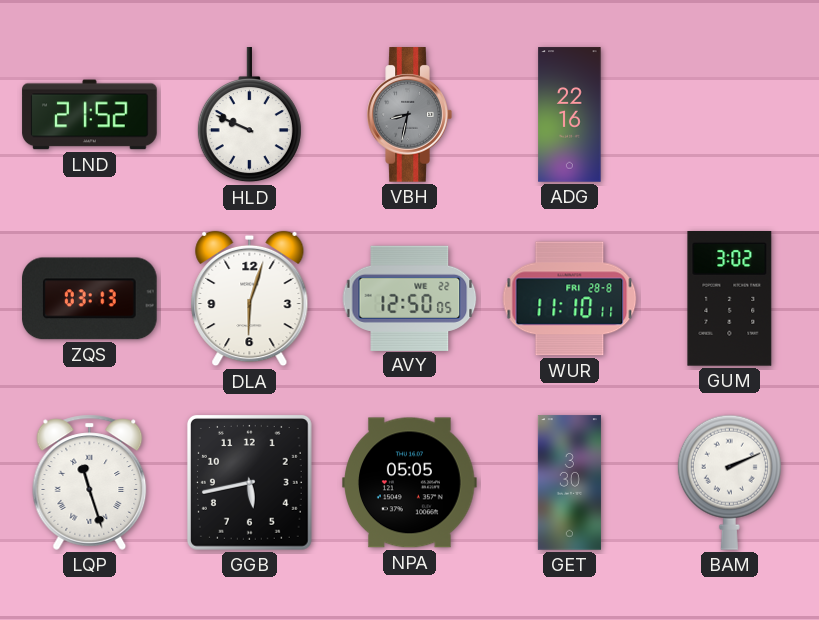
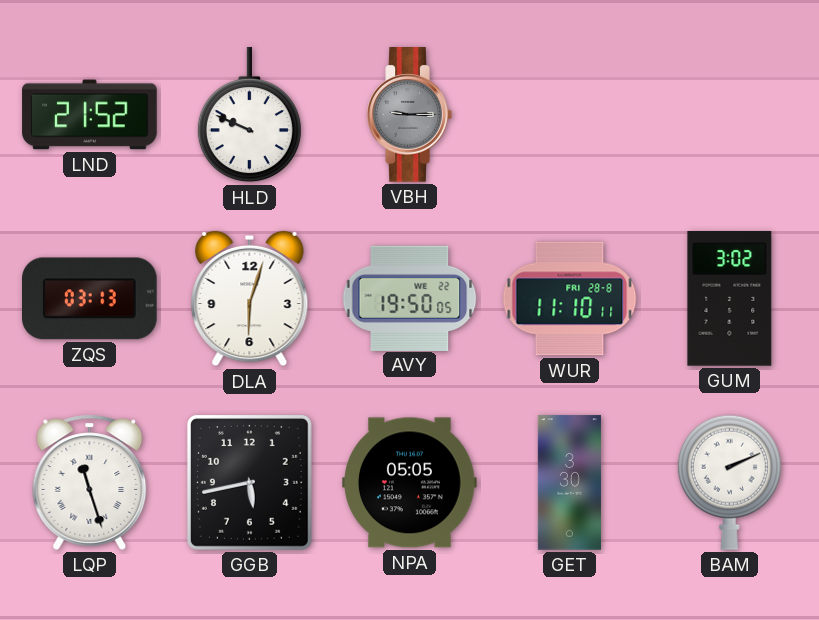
VBH: 8:32 -> 9:15 (409, 115)
ADG: 22:16 -> none (570, 115)
AVY: 12:50 -> 19:50 (410, 298)
